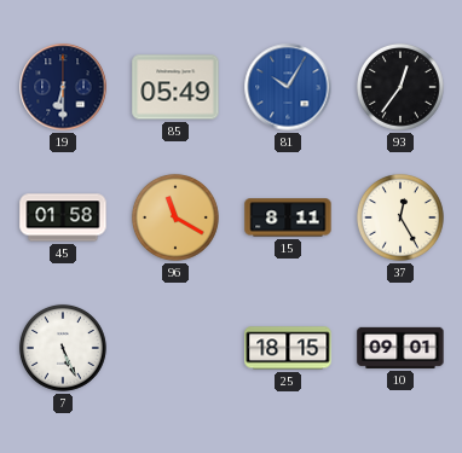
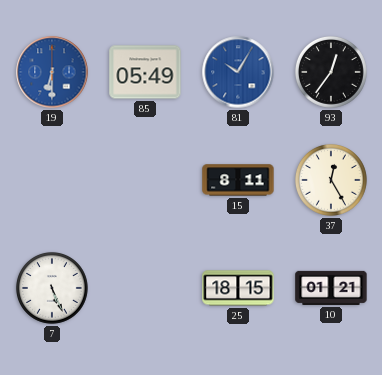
19 dial: navy -> blue (52, 72)
45: 01:58 -> none (63, 217)
96: 11:20 -> none (175, 217)
10: 09:01 -> 01:21 (331, 288)
